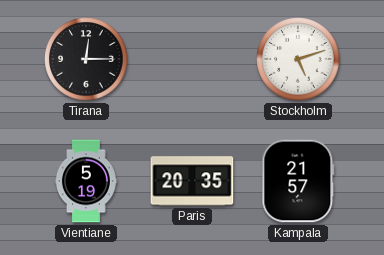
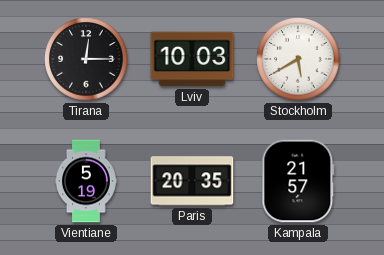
Lviv: none -> 10:03 (192, 59)
Stockholm: 5:12 -> 5:40 (298, 59)
